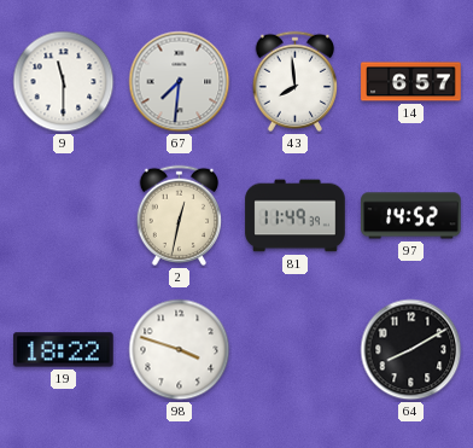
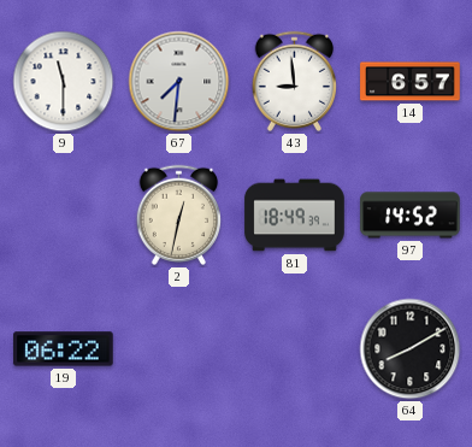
43: 7:59 -> 8:59 (294, 81)
81: 11:49 -> 18:49 (295, 216)
19: 18:22 -> 06:22 (64, 349)
98: 3:48 -> none (180, 350)
